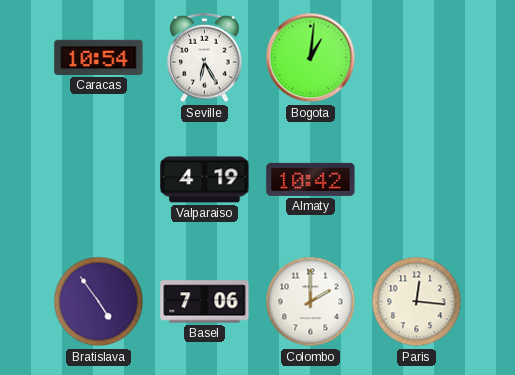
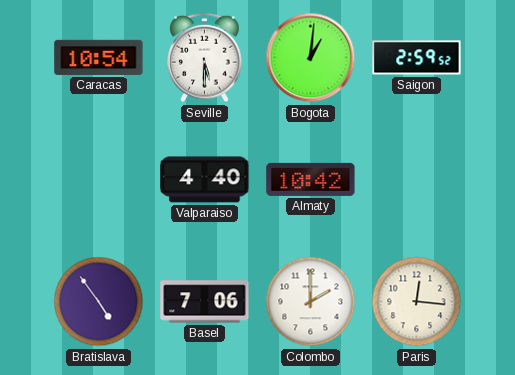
Seville: 6:25 -> 5:30 (205, 58)
Saigon: none -> 2:59 (417, 58)
Valparaiso: 4:19 -> 4:40 (205, 180)
